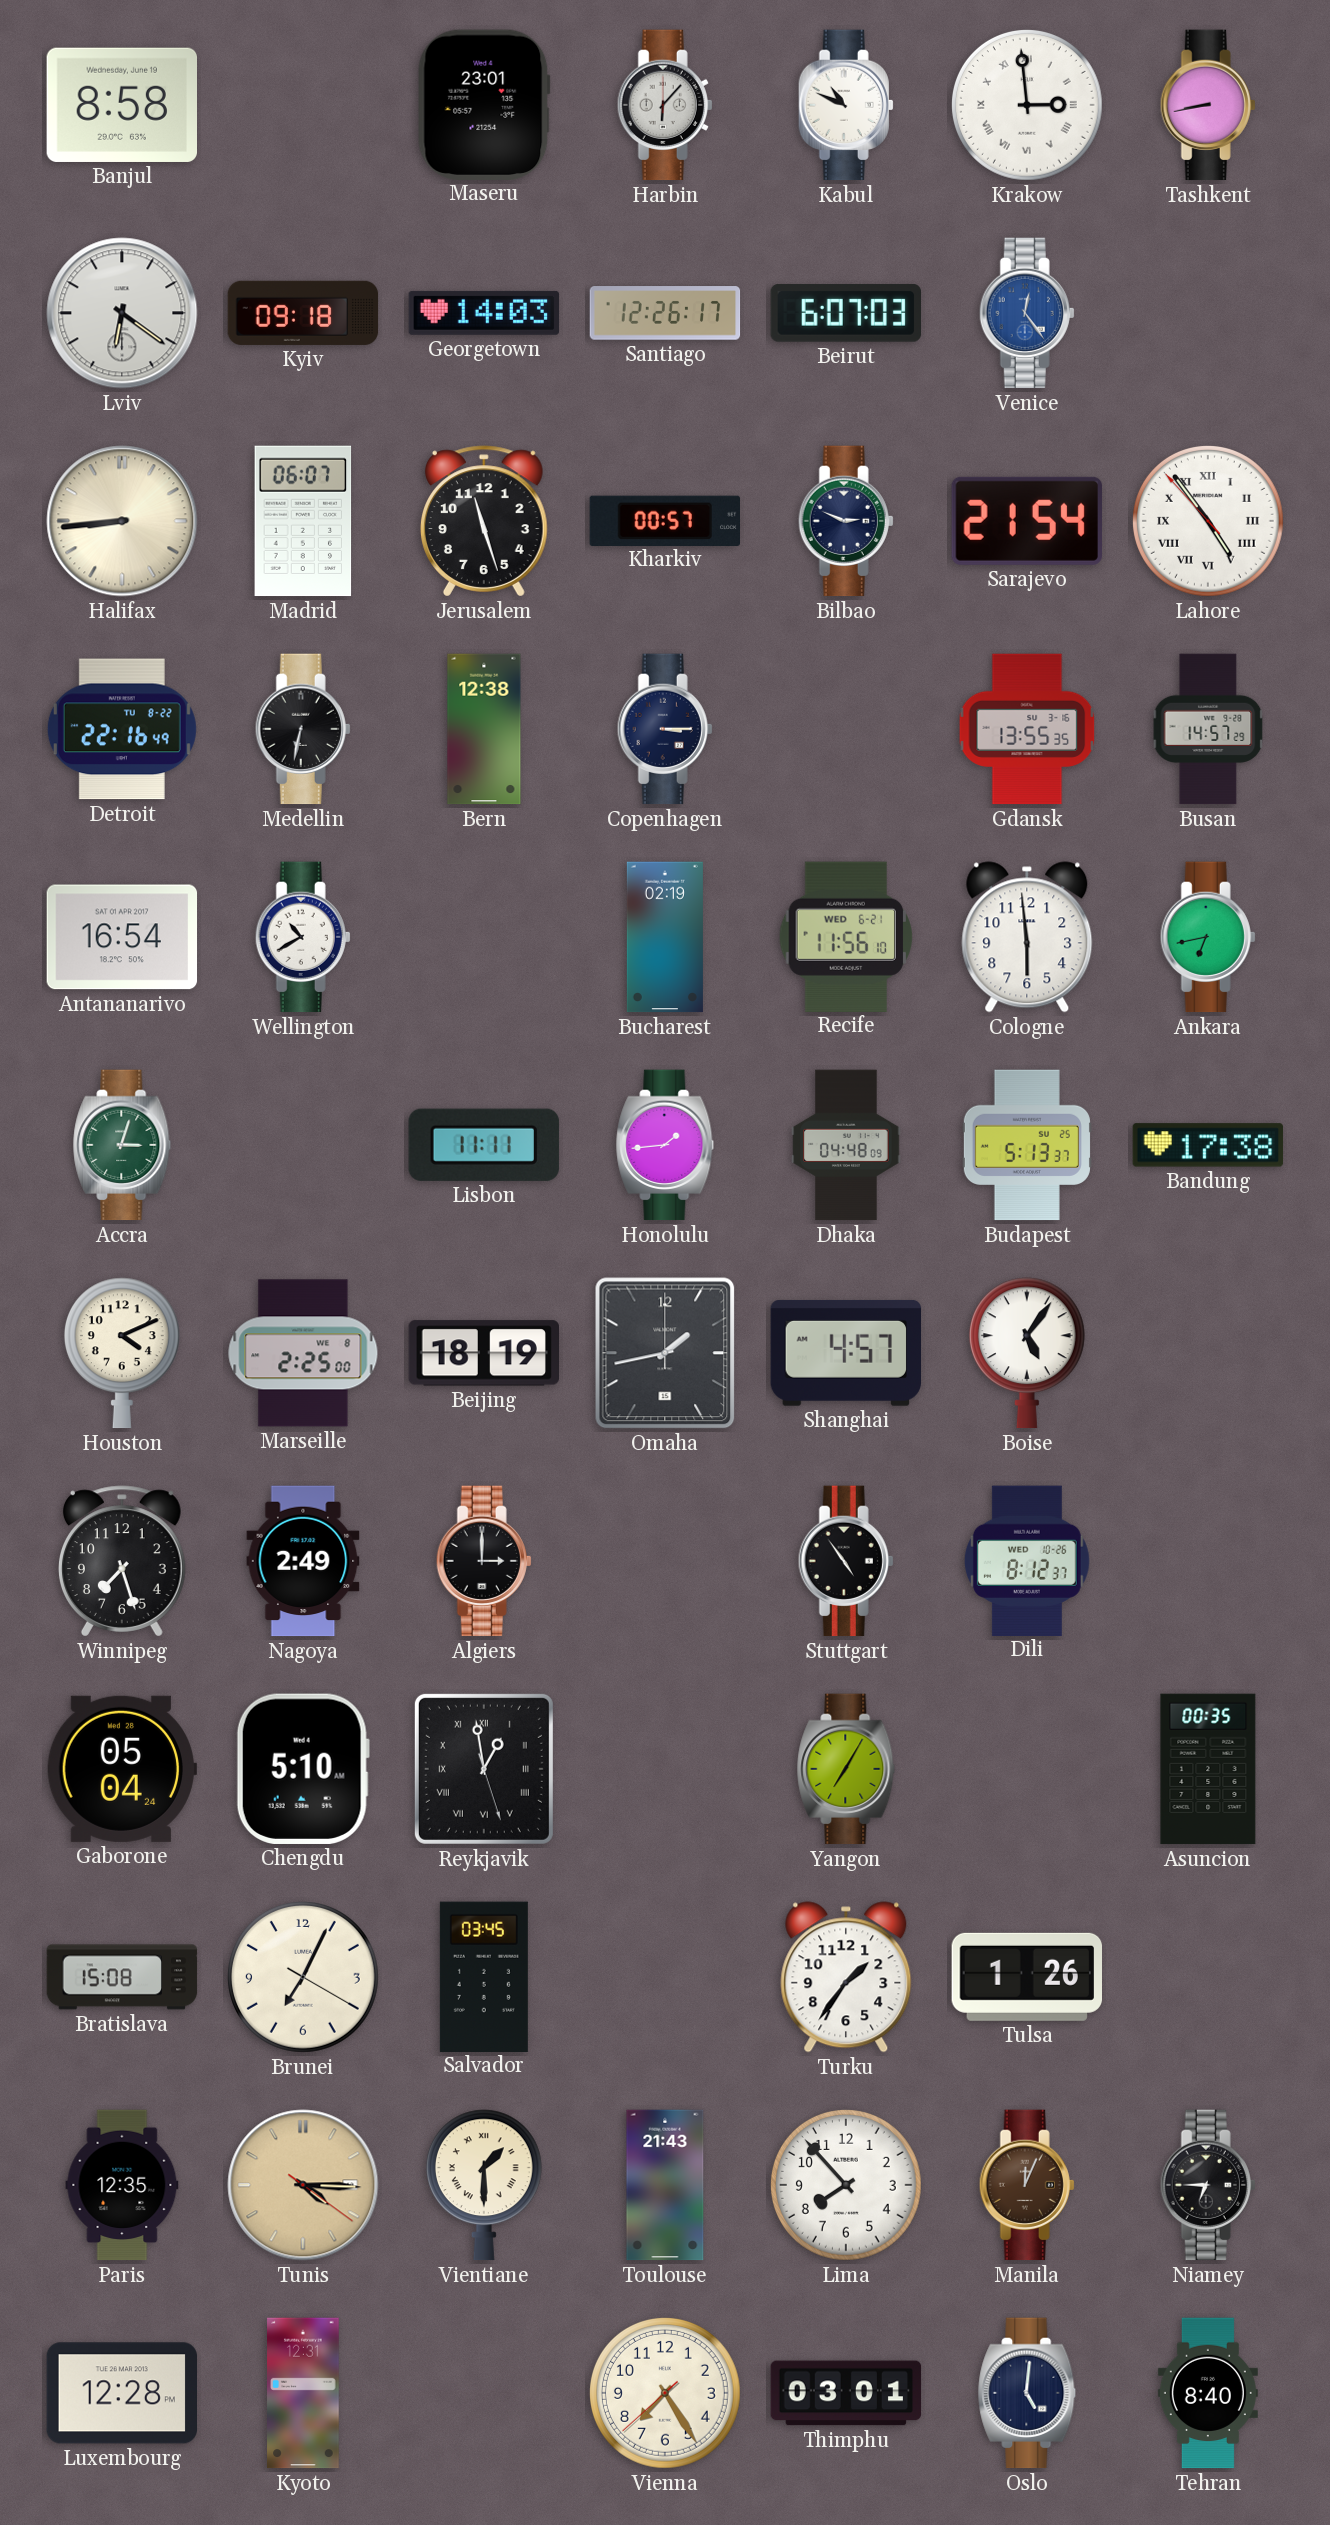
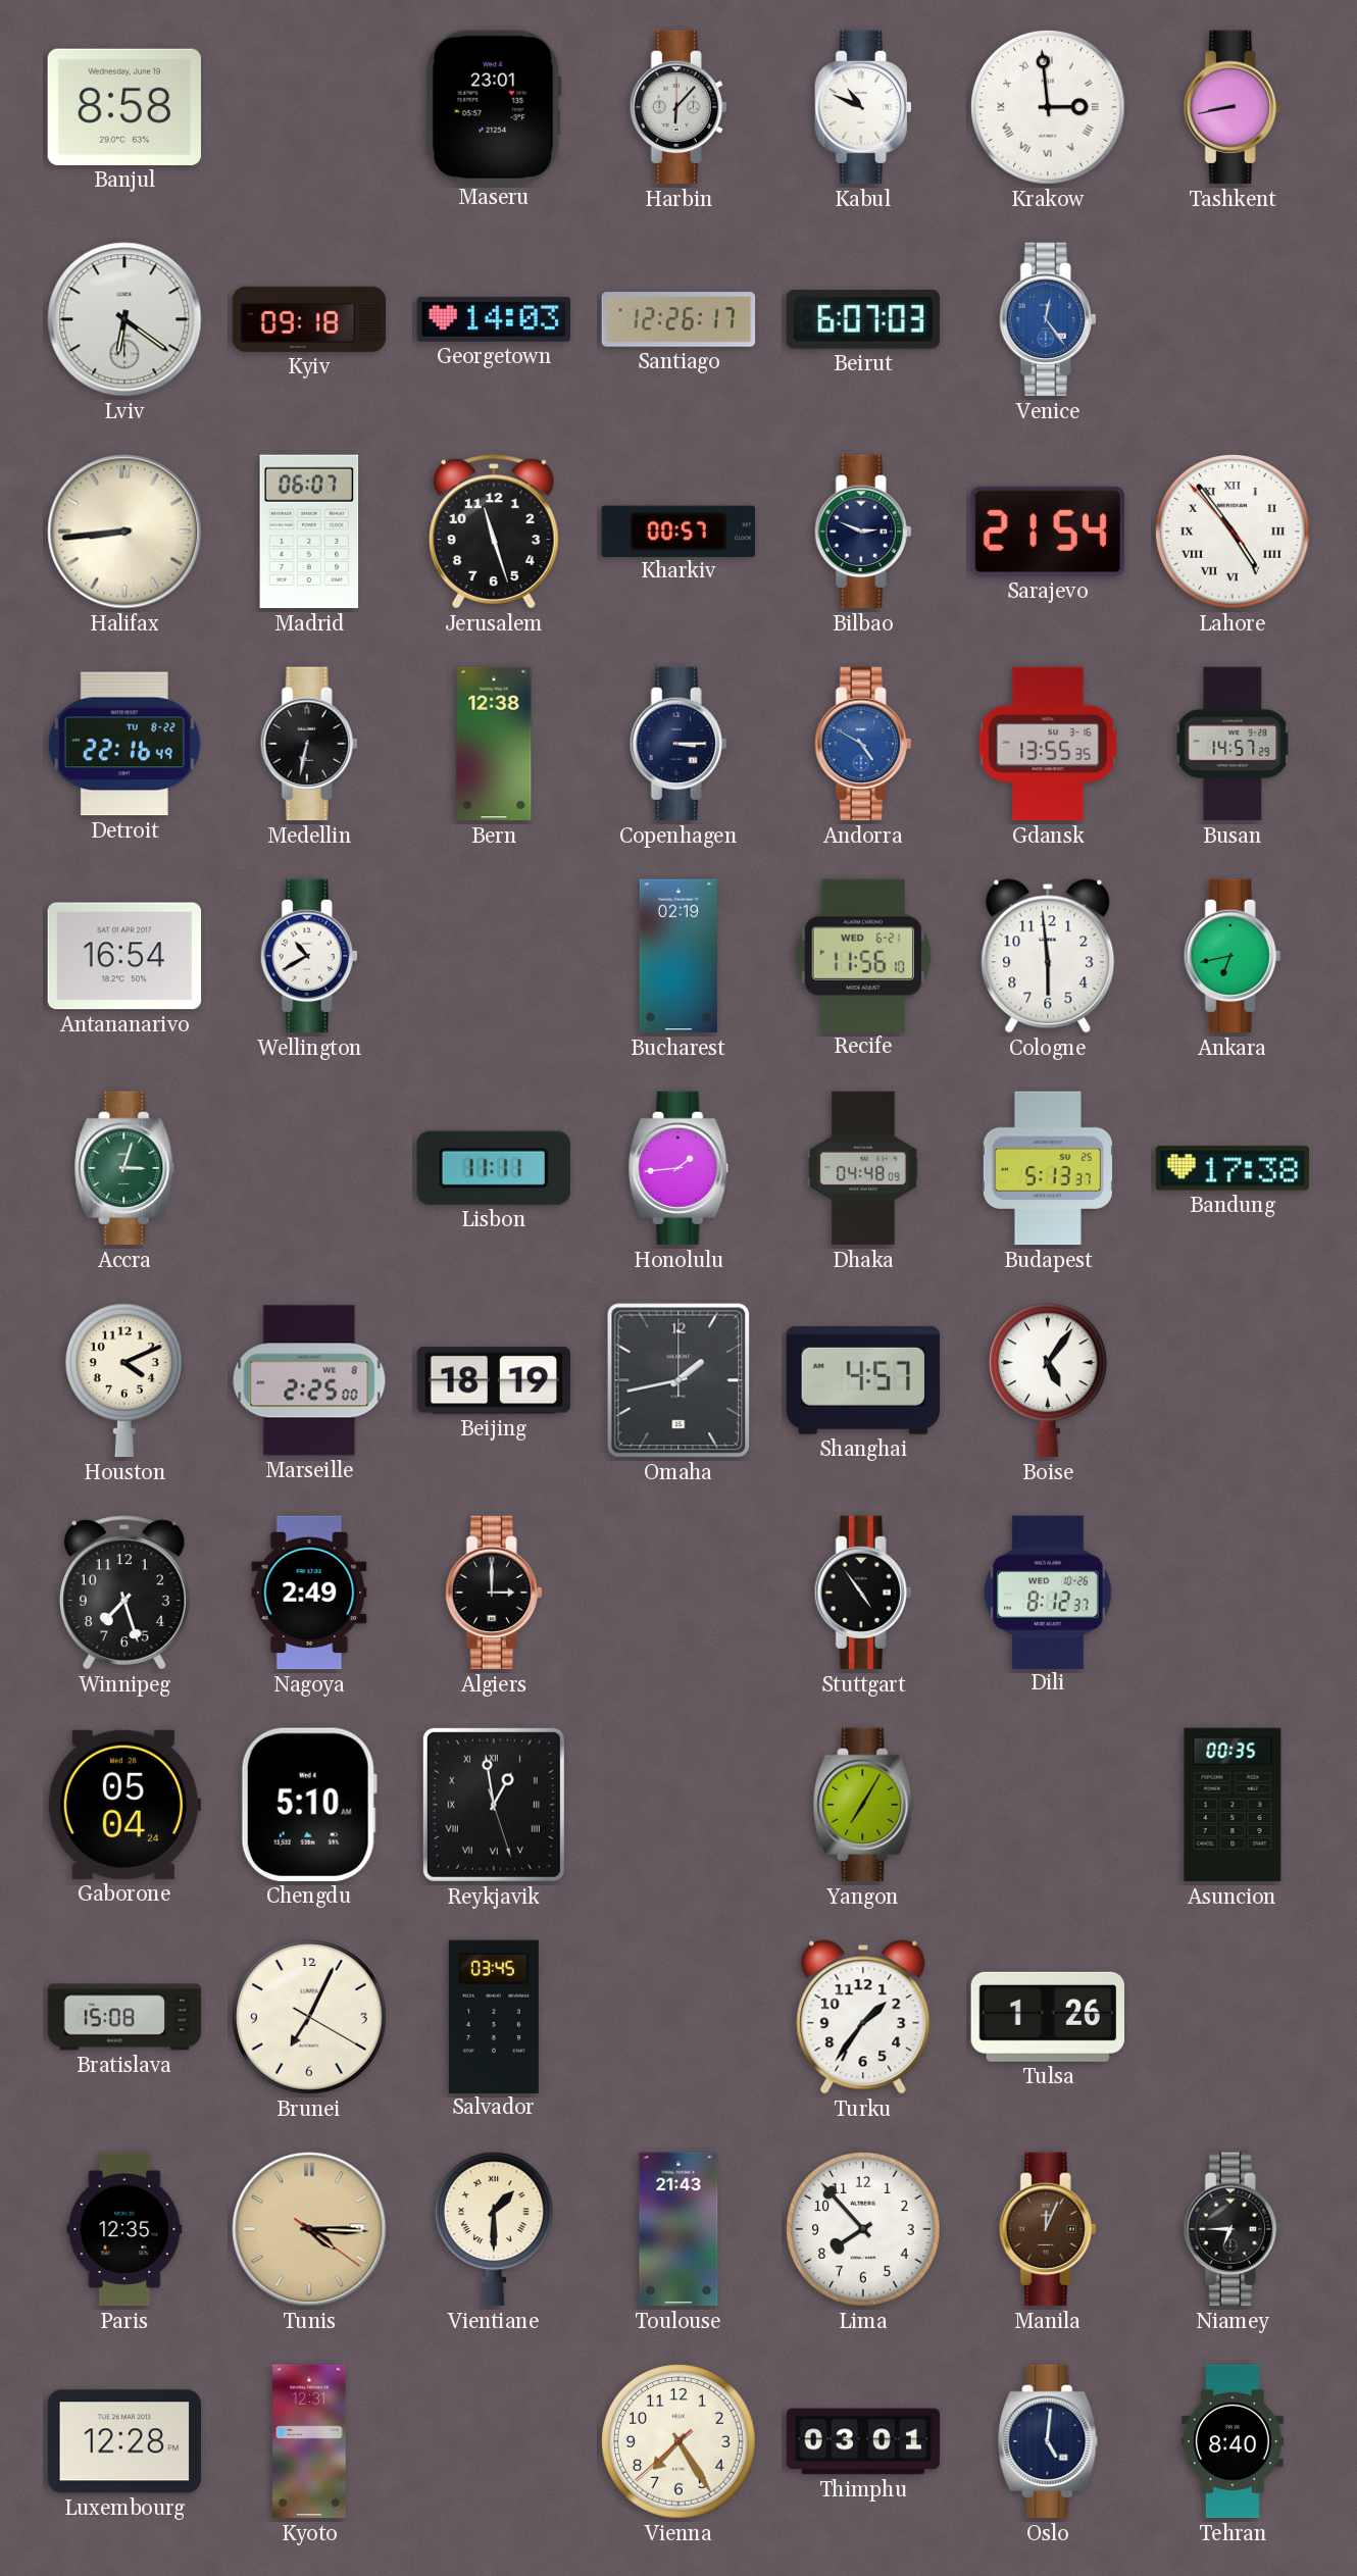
Andorra: none -> 4:50 (863, 744)
